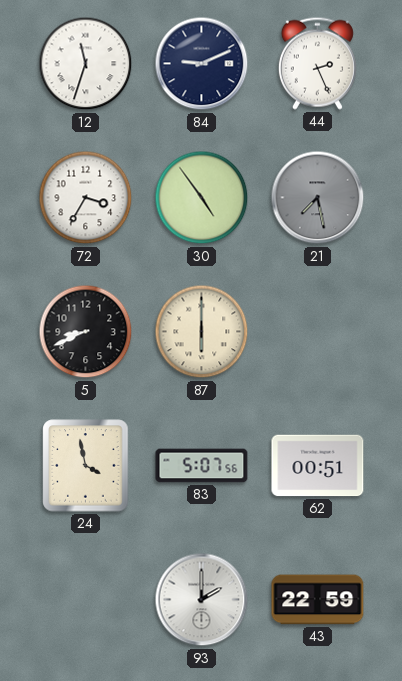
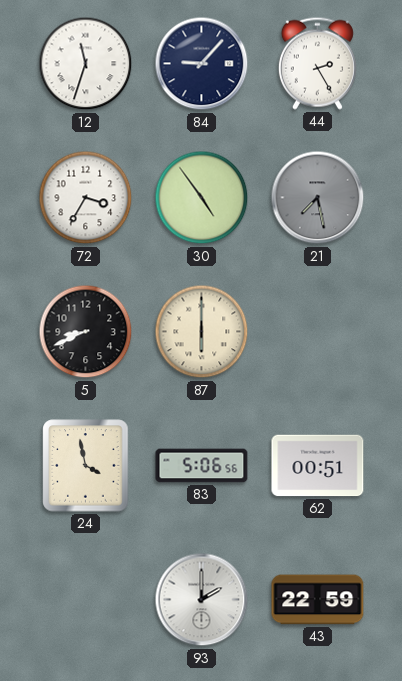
84: 9:11 -> 9:07 (202, 64)
44: 2:26 -> 2:25 (317, 63)
83: 5:07 -> 5:06 (202, 466)
